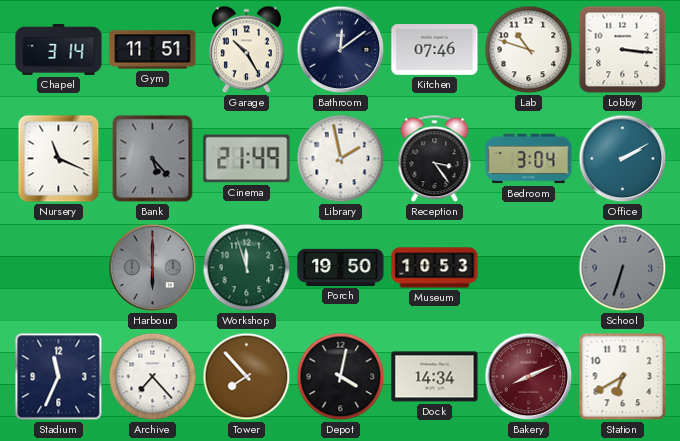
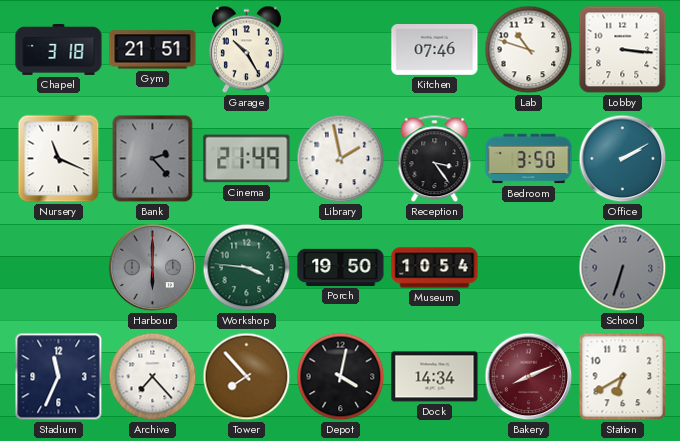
Chapel: 3:14 -> 3:18 (59, 49)
Gym: 11:51 -> 21:51 (153, 50)
Bathroom: 12:09 -> none (341, 50)
Bank: 5:23 -> 2:23 (153, 159)
Bedroom: 3:04 -> 3:50 (529, 159)
Workshop: 11:57 -> 3:46 (247, 268)
Museum: 10:53 -> 10:54 (435, 268)
